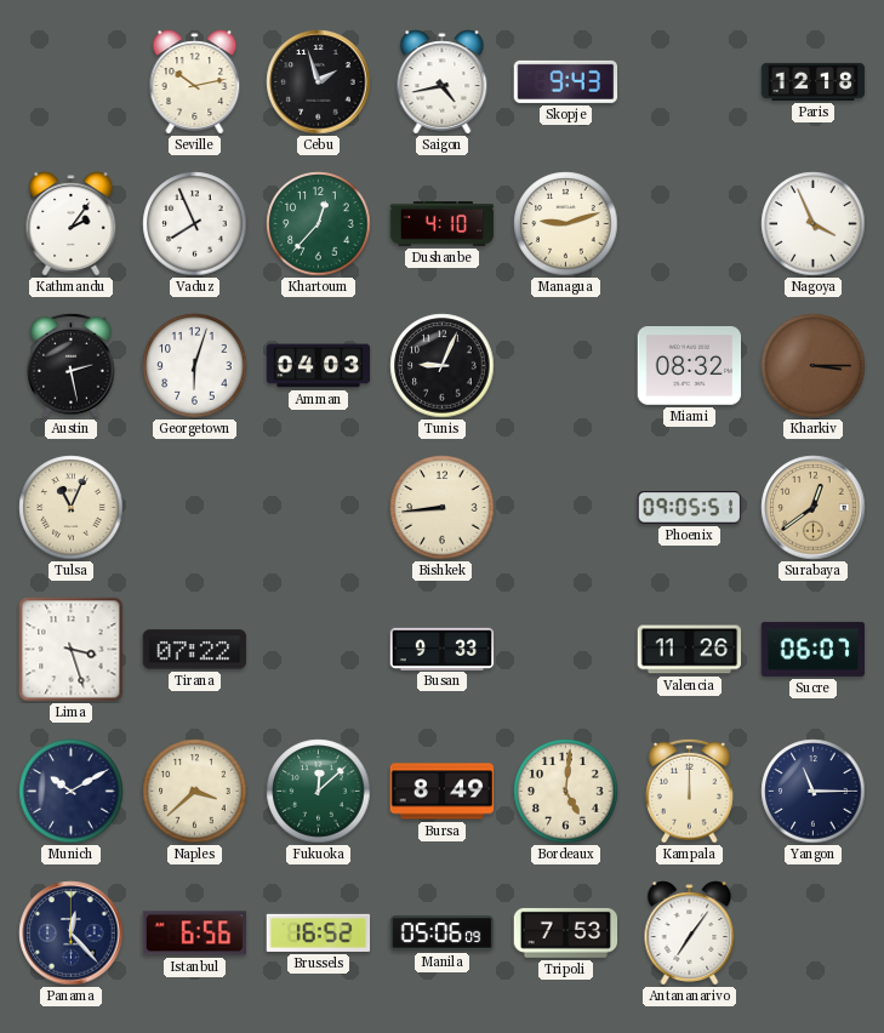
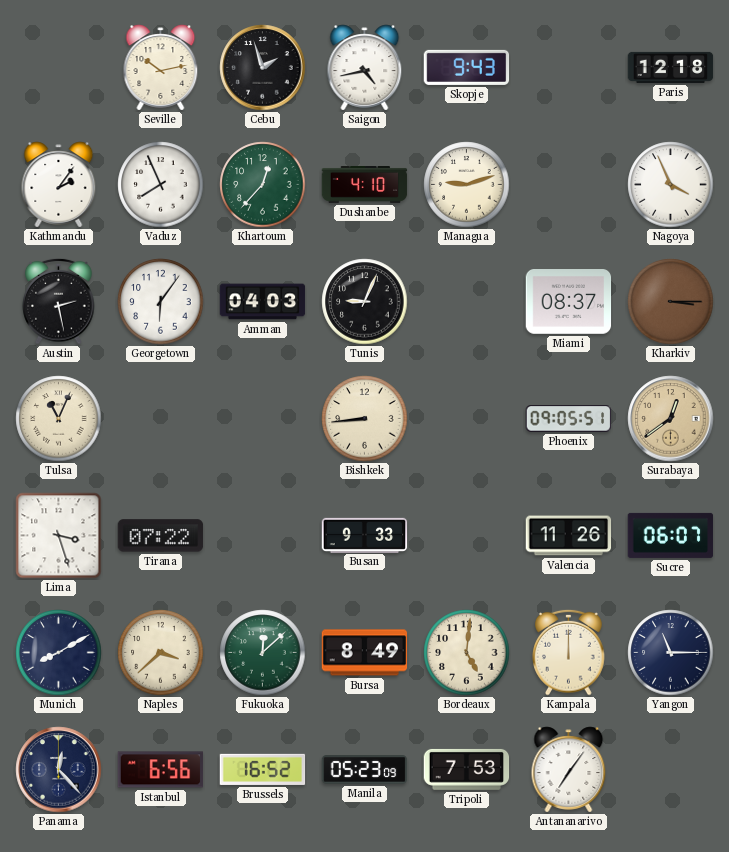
Georgetown: 6:03 -> 6:06 (161, 302)
Miami: 08:32 -> 08:37 (569, 302)
Munich: 10:10 -> 8:10 (59, 653)
Manila: 05:06 -> 05:23 (365, 770)
